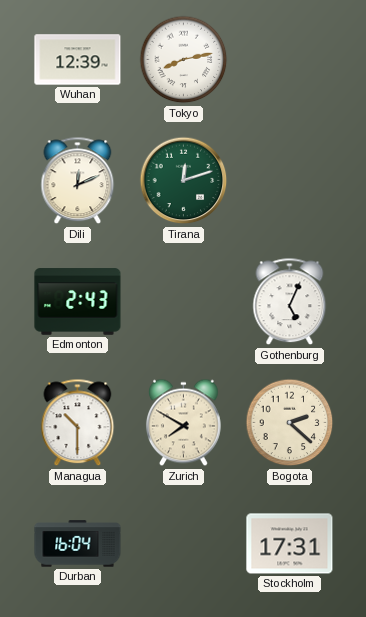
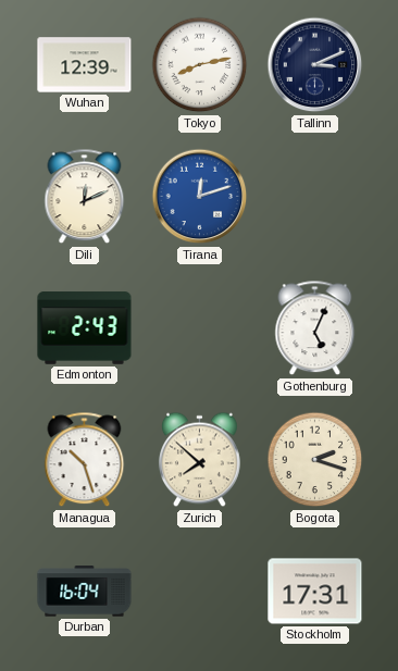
Tallinn: none -> 3:11 (315, 65)
Tirana dial: green -> blue (200, 197)
Managua: 10:30 -> 10:27 (85, 460)
Zurich: 7:50 -> 7:52 (199, 460)
Bogota: 2:22 -> 2:18 (315, 460)
